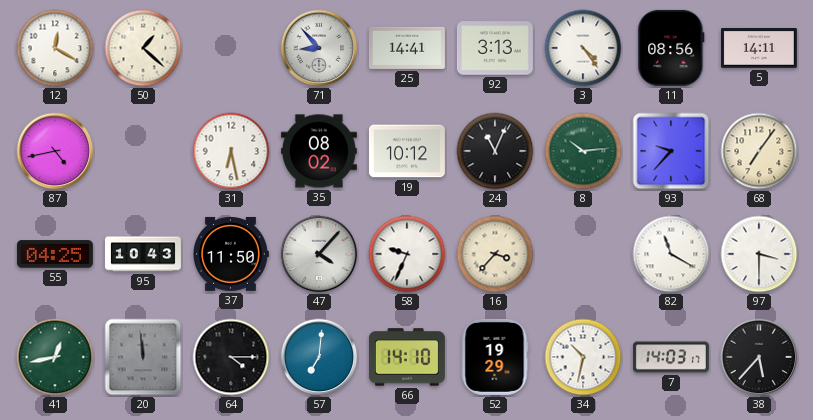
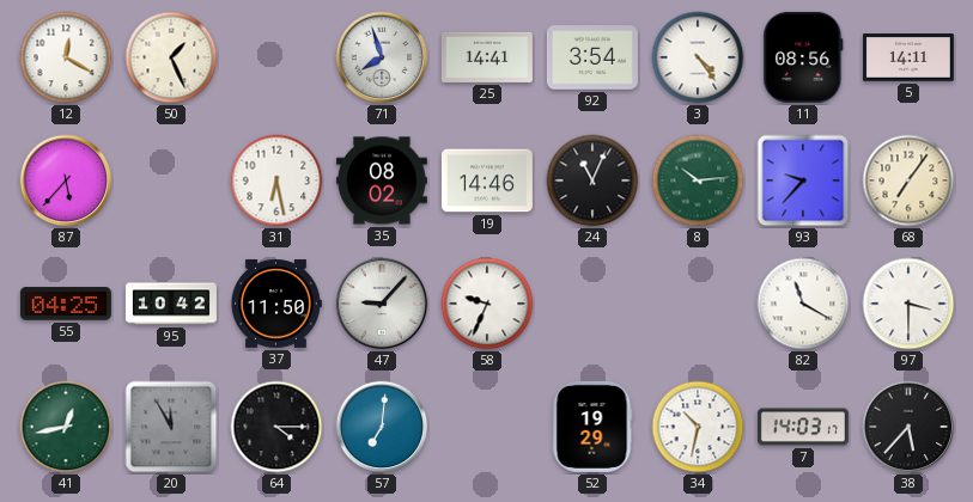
50: 1:22 -> 1:26 (171, 57)
71: 8:53 -> 7:57 (382, 57)
92: 3:13 -> 3:54 (592, 57)
87: 4:43 -> 5:37 (66, 180)
19: 10:12 -> 14:46 (487, 180)
95: 10:43 -> 10:42 (171, 304)
47: 4:07 -> 9:07 (382, 304)
16: 3:37 -> none (495, 254)
20: 11:59 -> 11:55 (171, 427)
66: 14:10 -> none (407, 357)
